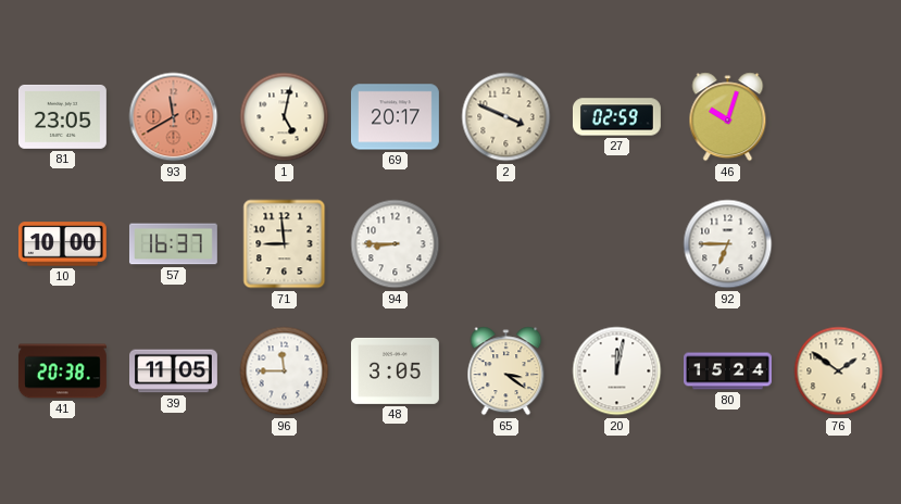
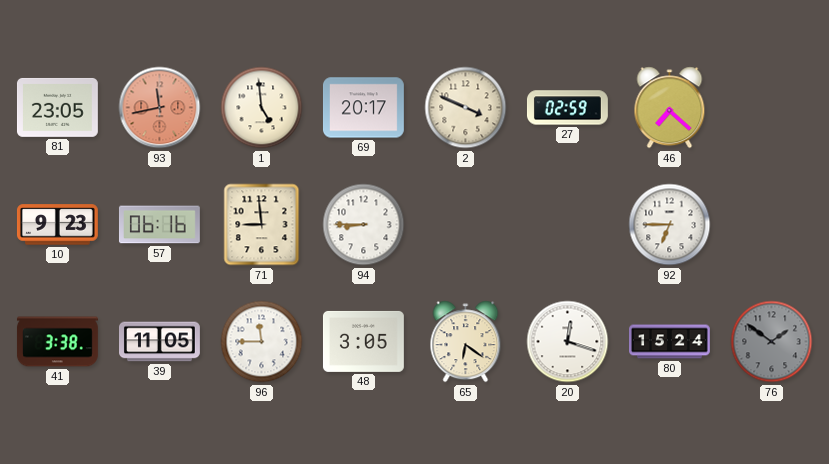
93: 11:40 -> 11:43 (160, 108)
1: 5:02 -> 4:59 (262, 108)
46: 10:03 -> 7:22 (670, 108)
10: 10:00 -> 9:23 (57, 225)
57: 16:37 -> 06:16 (159, 225)
41: 20:38 -> 3:38 (58, 342)
65: 3:21 -> 6:21 (466, 342)
20: 12:02 -> 12:18 (568, 342)
76 dial: cream -> grey (772, 342)
